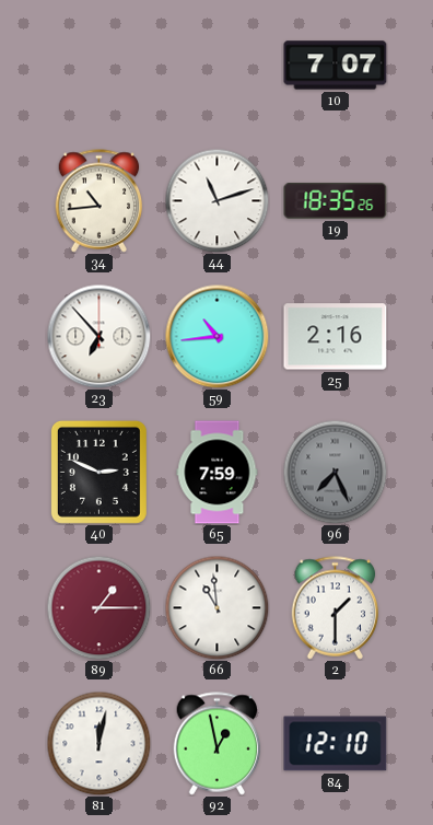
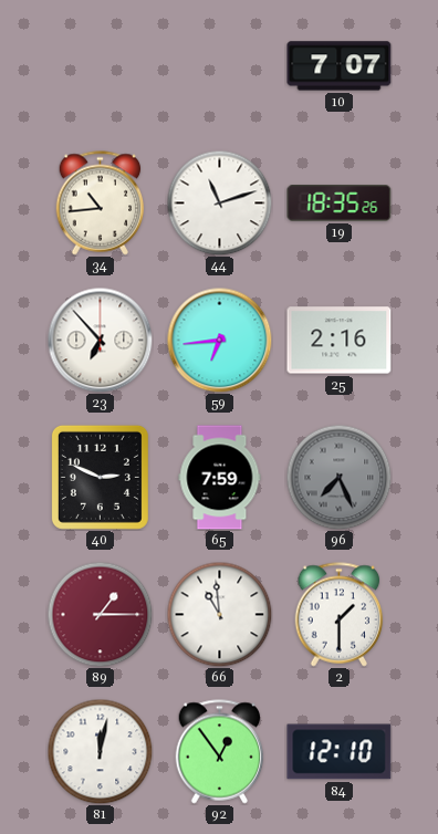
59: 10:44 -> 6:44 (219, 340)
92: 12:58 -> 12:54 (220, 752)
